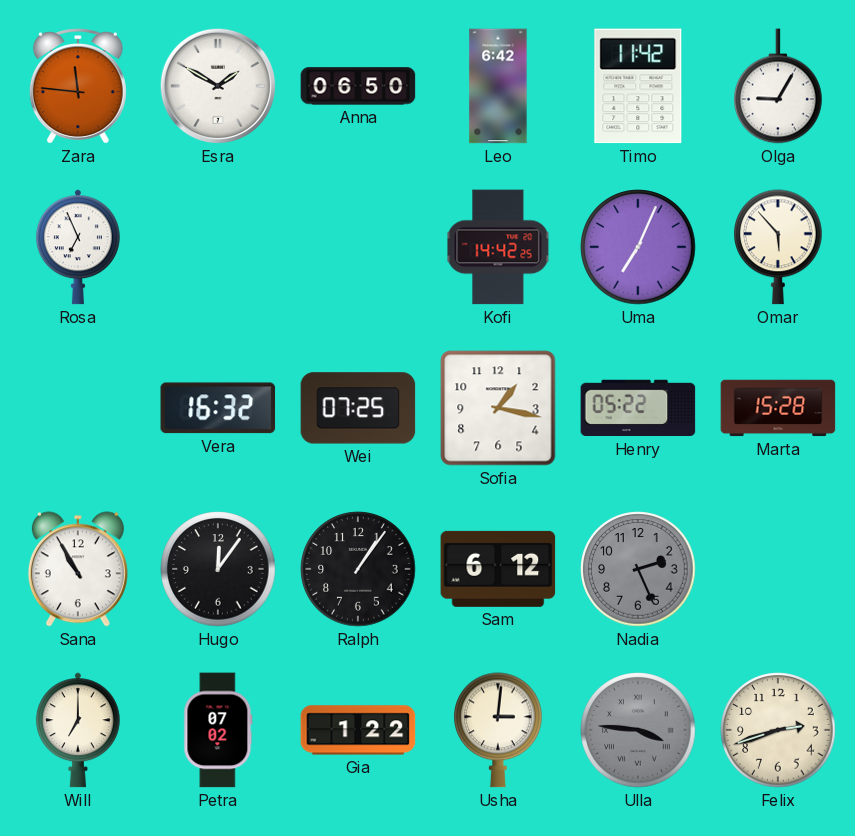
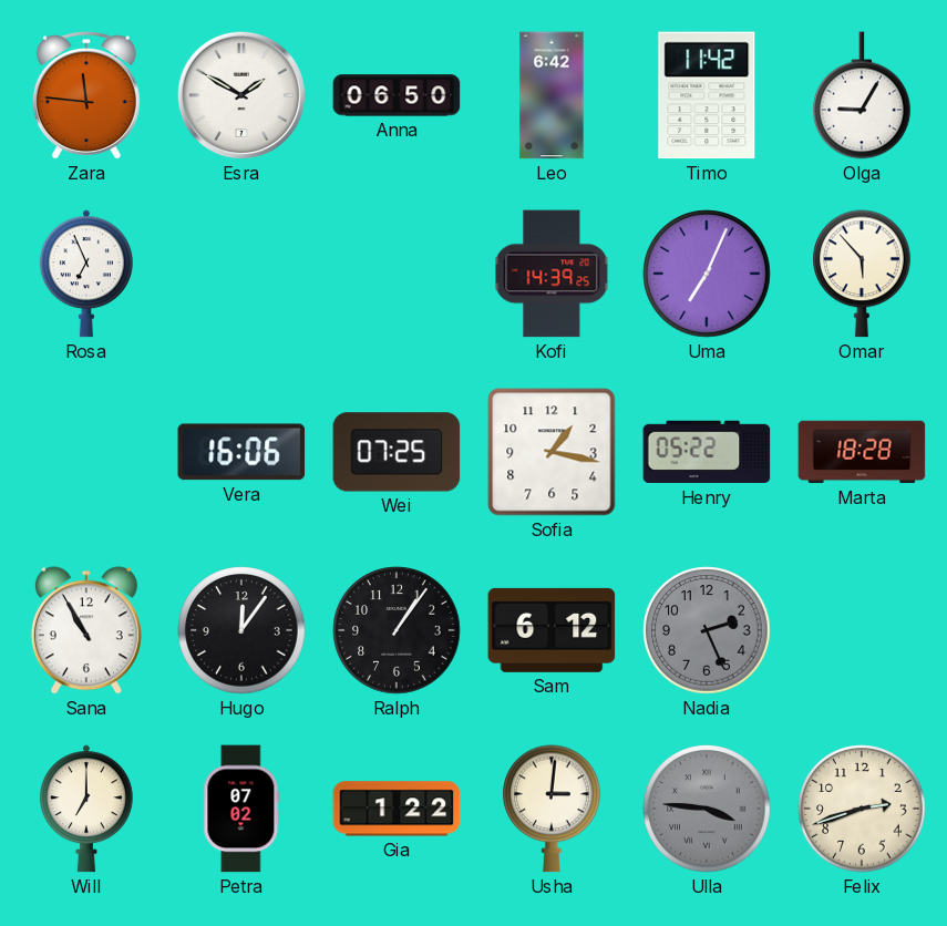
Kofi: 14:42 -> 14:39 (552, 274)
Vera: 16:32 -> 16:06 (241, 452)
Marta: 15:28 -> 18:28 (862, 452)
